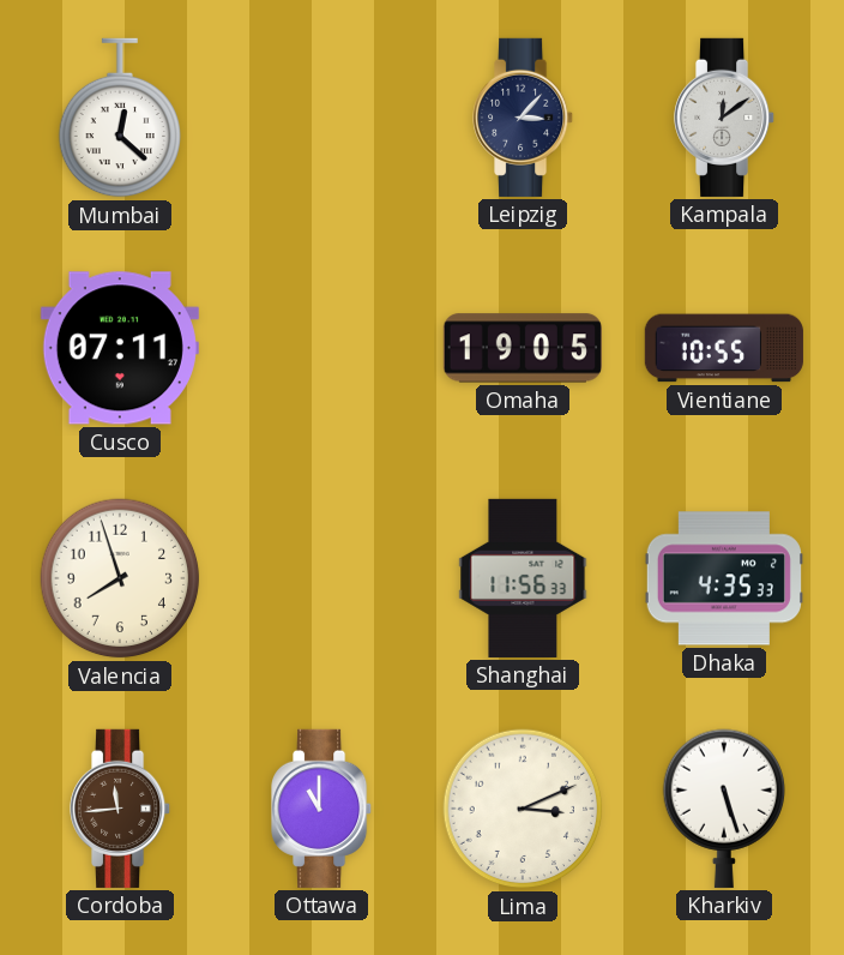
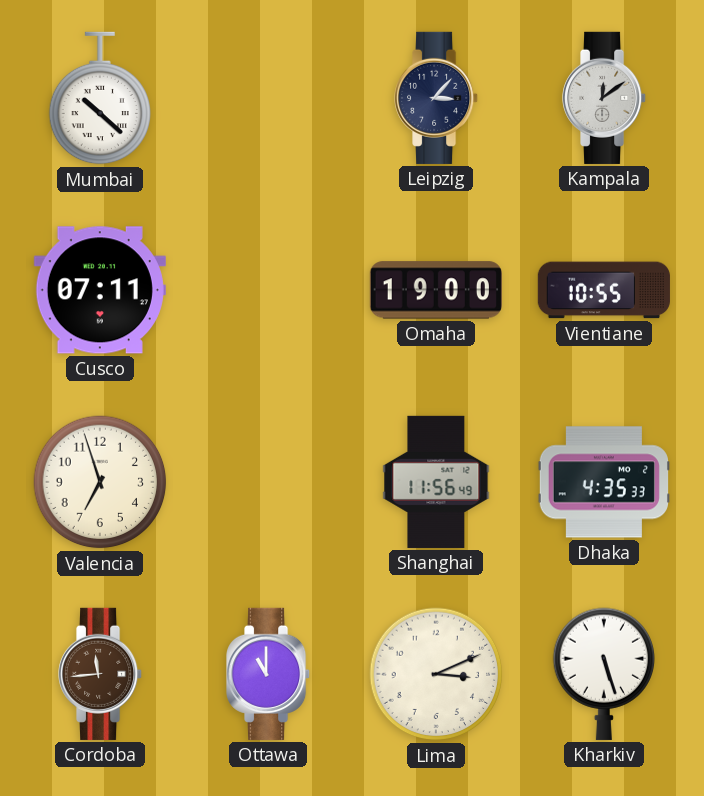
Mumbai: 12:22 -> 10:22 (99, 98)
Omaha: 19:05 -> 19:00 (436, 290)
Valencia: 7:57 -> 6:57 (100, 482)
Shanghai: 11:56:33 -> 11:56:49 (436, 482)
